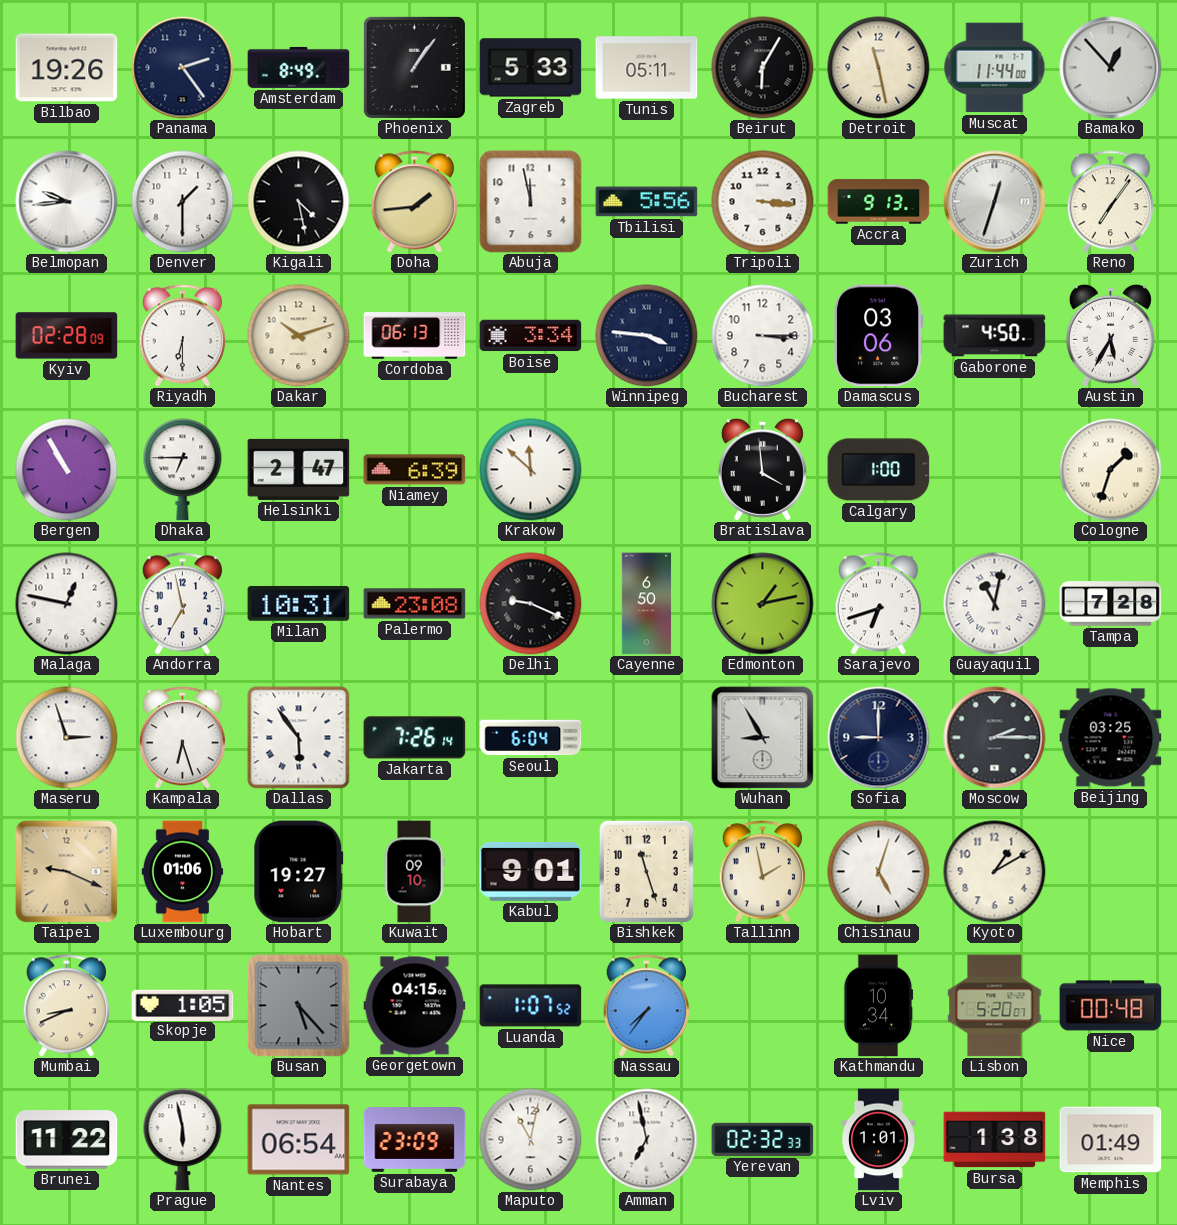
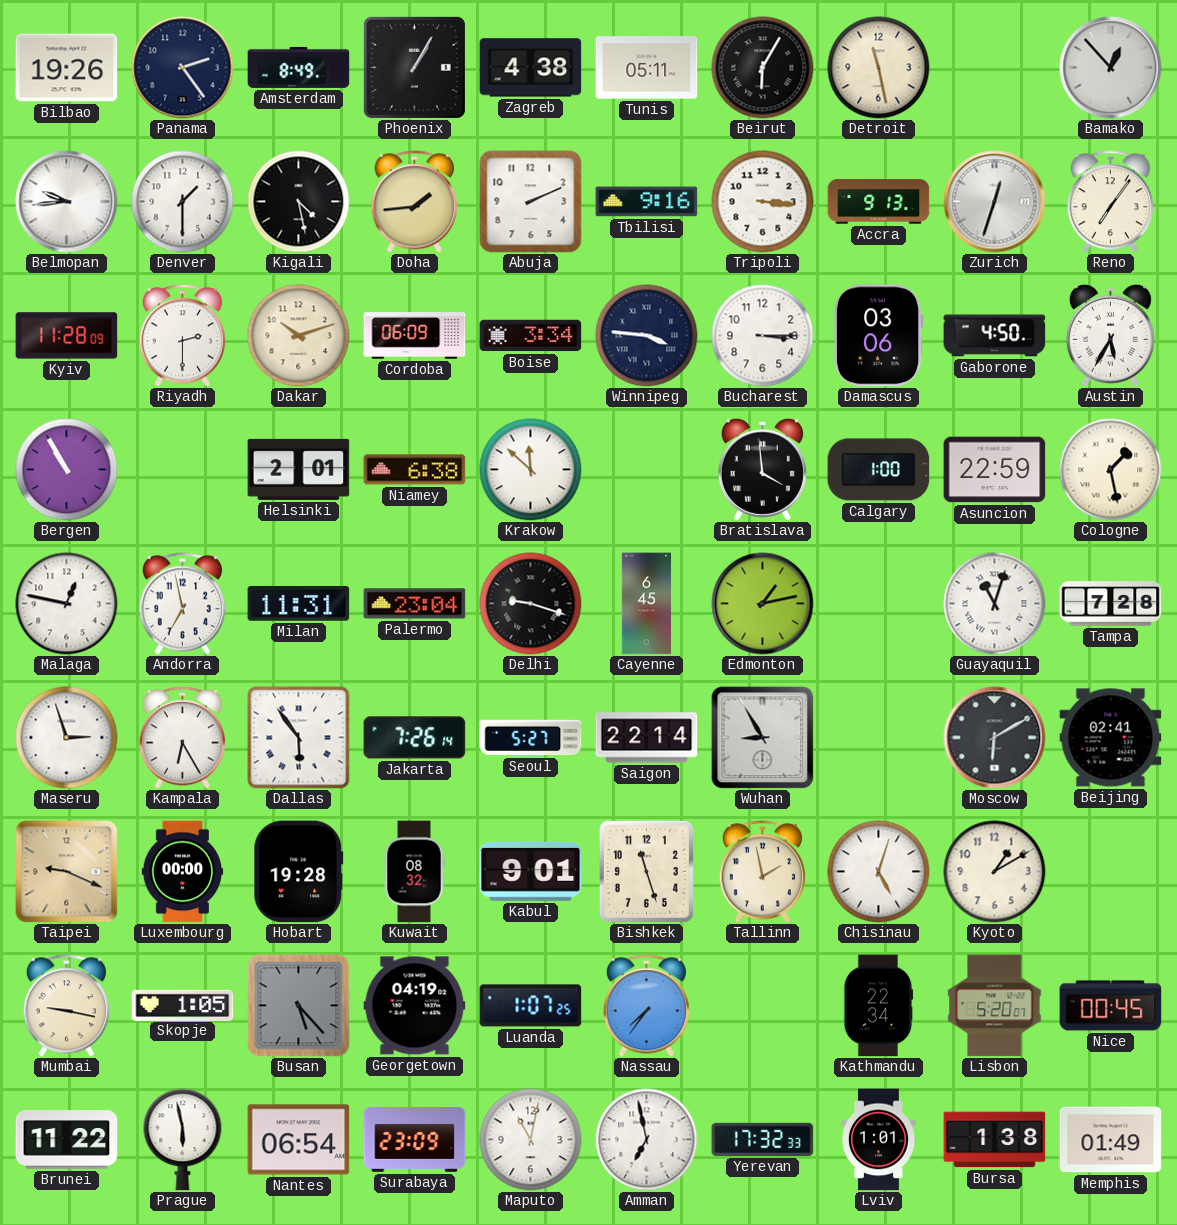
Phoenix: 1:06 -> 1:05 (414, 67)
Zagreb: 5:33 -> 4:38 (531, 68)
Muscat: 11:44 -> none (995, 68)
Abuja: 11:58 -> 2:11 (531, 202)
Tbilisi: 5:56 -> 9:16 (647, 202)
Kyiv: 02:28 -> 11:28 (67, 336)
Riyadh: 6:30 -> 2:30 (182, 336)
Cordoba: 06:13 -> 06:09 (415, 336)
Dhaka: 6:45 -> none (183, 470)
Helsinki: 2:47 -> 2:01 (299, 469)
Niamey: 6:39 -> 6:38 (415, 470)
Asuncion: none -> 22:59 (995, 470)
Cologne: 1:33 -> 1:28 (1111, 470)
Milan: 10:31 -> 11:31 (299, 603)
Palermo: 23:08 -> 23:04 (415, 604)
Delhi: 9:19 -> 9:18 (531, 604)
Cayenne: 6:50 -> 6:45 (647, 604)
Sarajevo: 6:42 -> none (878, 604)
Guayaquil: 11:02 -> 11:03 (995, 604)
Kampala: 6:27 -> 6:25 (182, 738)
Seoul: 6:04 -> 5:27 (531, 738)
Saigon: none -> 22:14 (647, 738)
Sofia: 9:00 -> none (879, 738)
Moscow: 2:15 -> 6:10 (995, 738)
Beijing: 03:25 -> 02:41 (1111, 738)
Luxembourg: 01:06 -> 00:00 (183, 872)
Hobart: 19:27 -> 19:28 (299, 872)
Kuwait: 09:10 -> 08:32 (414, 872)
Mumbai: 8:41 -> 9:17 (66, 1006)
Georgetown: 04:15 -> 04:19 (415, 1006)
Luanda: 1:07:52 -> 1:07:25 (531, 1006)
Kathmandu: 10:34 -> 22:34 (878, 1006)
Nice: 00:48 -> 00:45 (1111, 1006)
Yerevan: 02:32 -> 17:32 (763, 1139)
